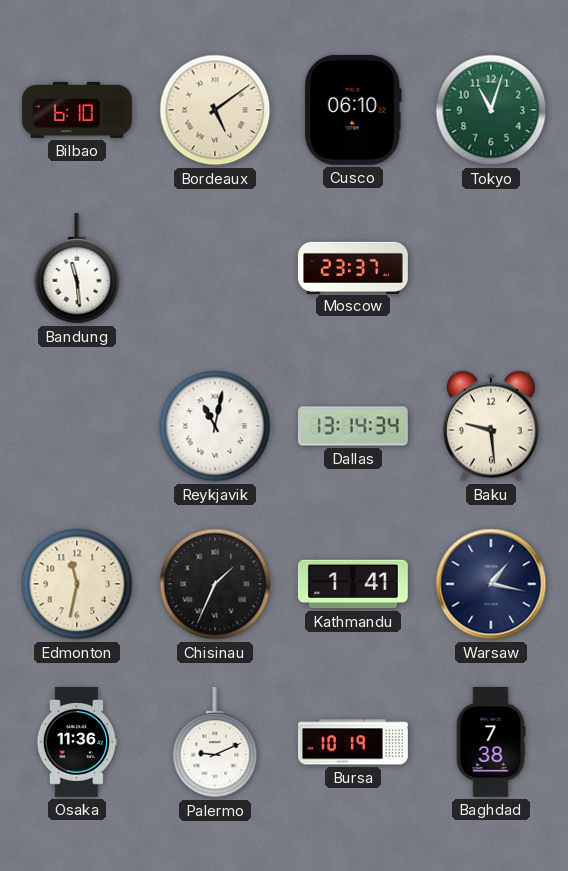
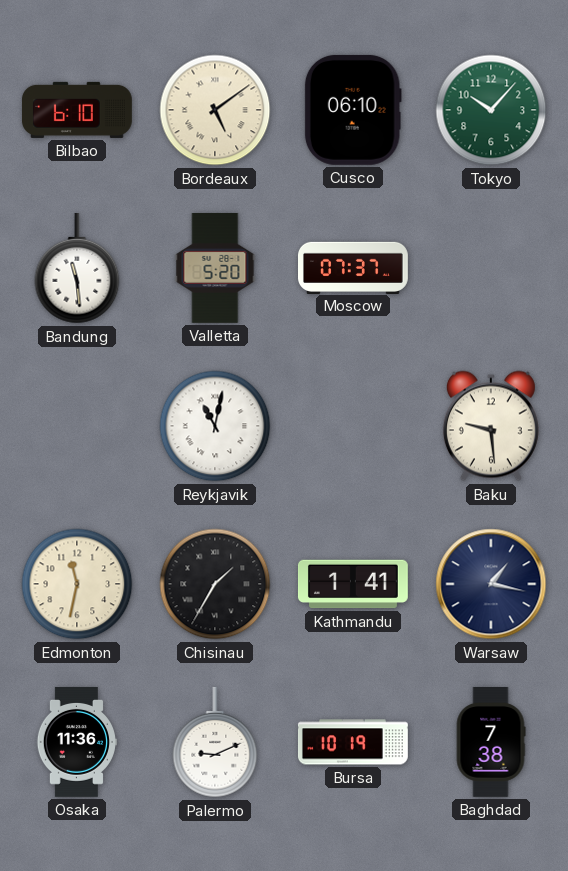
Tokyo: 11:03 -> 10:07 (491, 110)
Valletta: none -> 5:20 (215, 268)
Moscow: 23:37 -> 07:37 (354, 267)
Dallas: 13:14 -> none (354, 426)
Chisinau: 1:34 -> 1:35 (215, 584)
